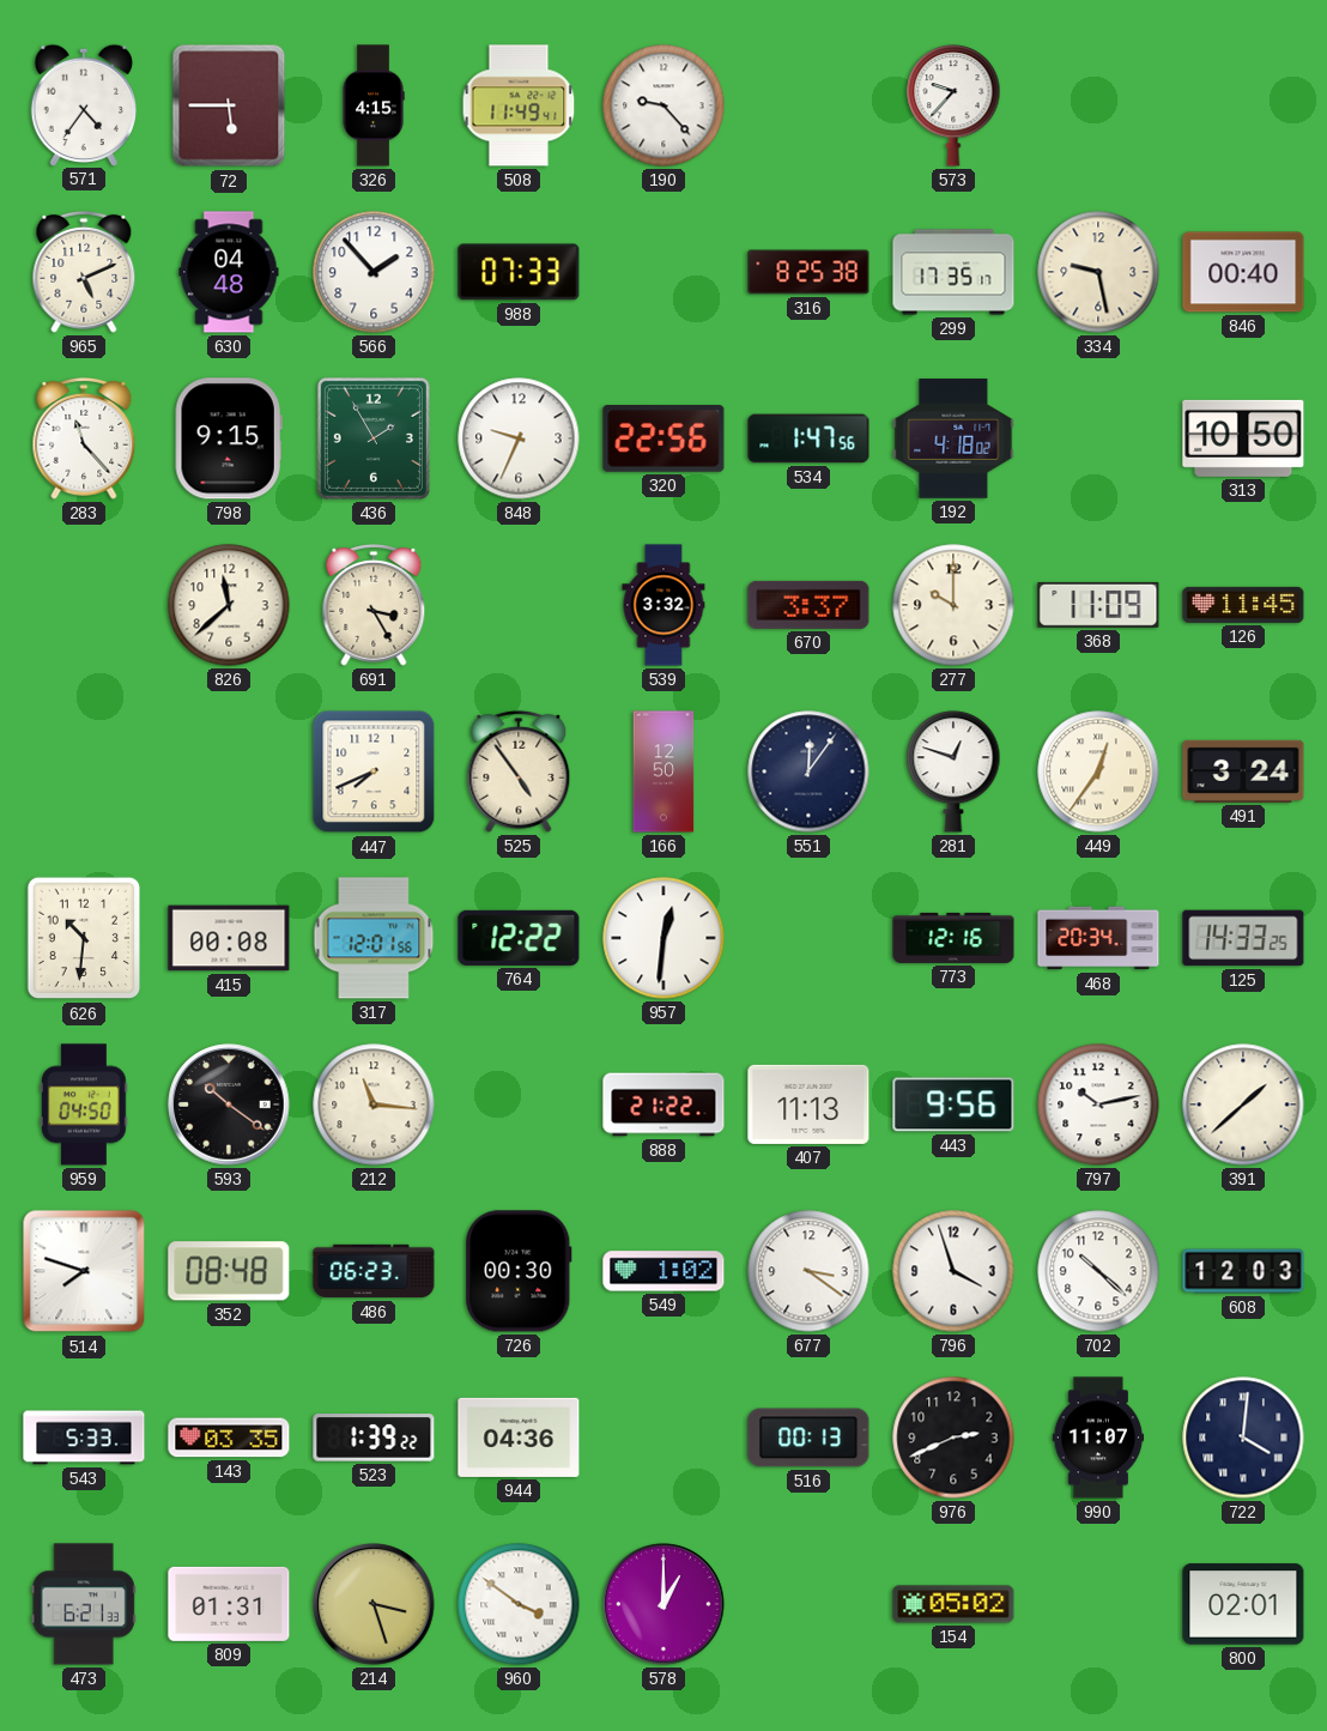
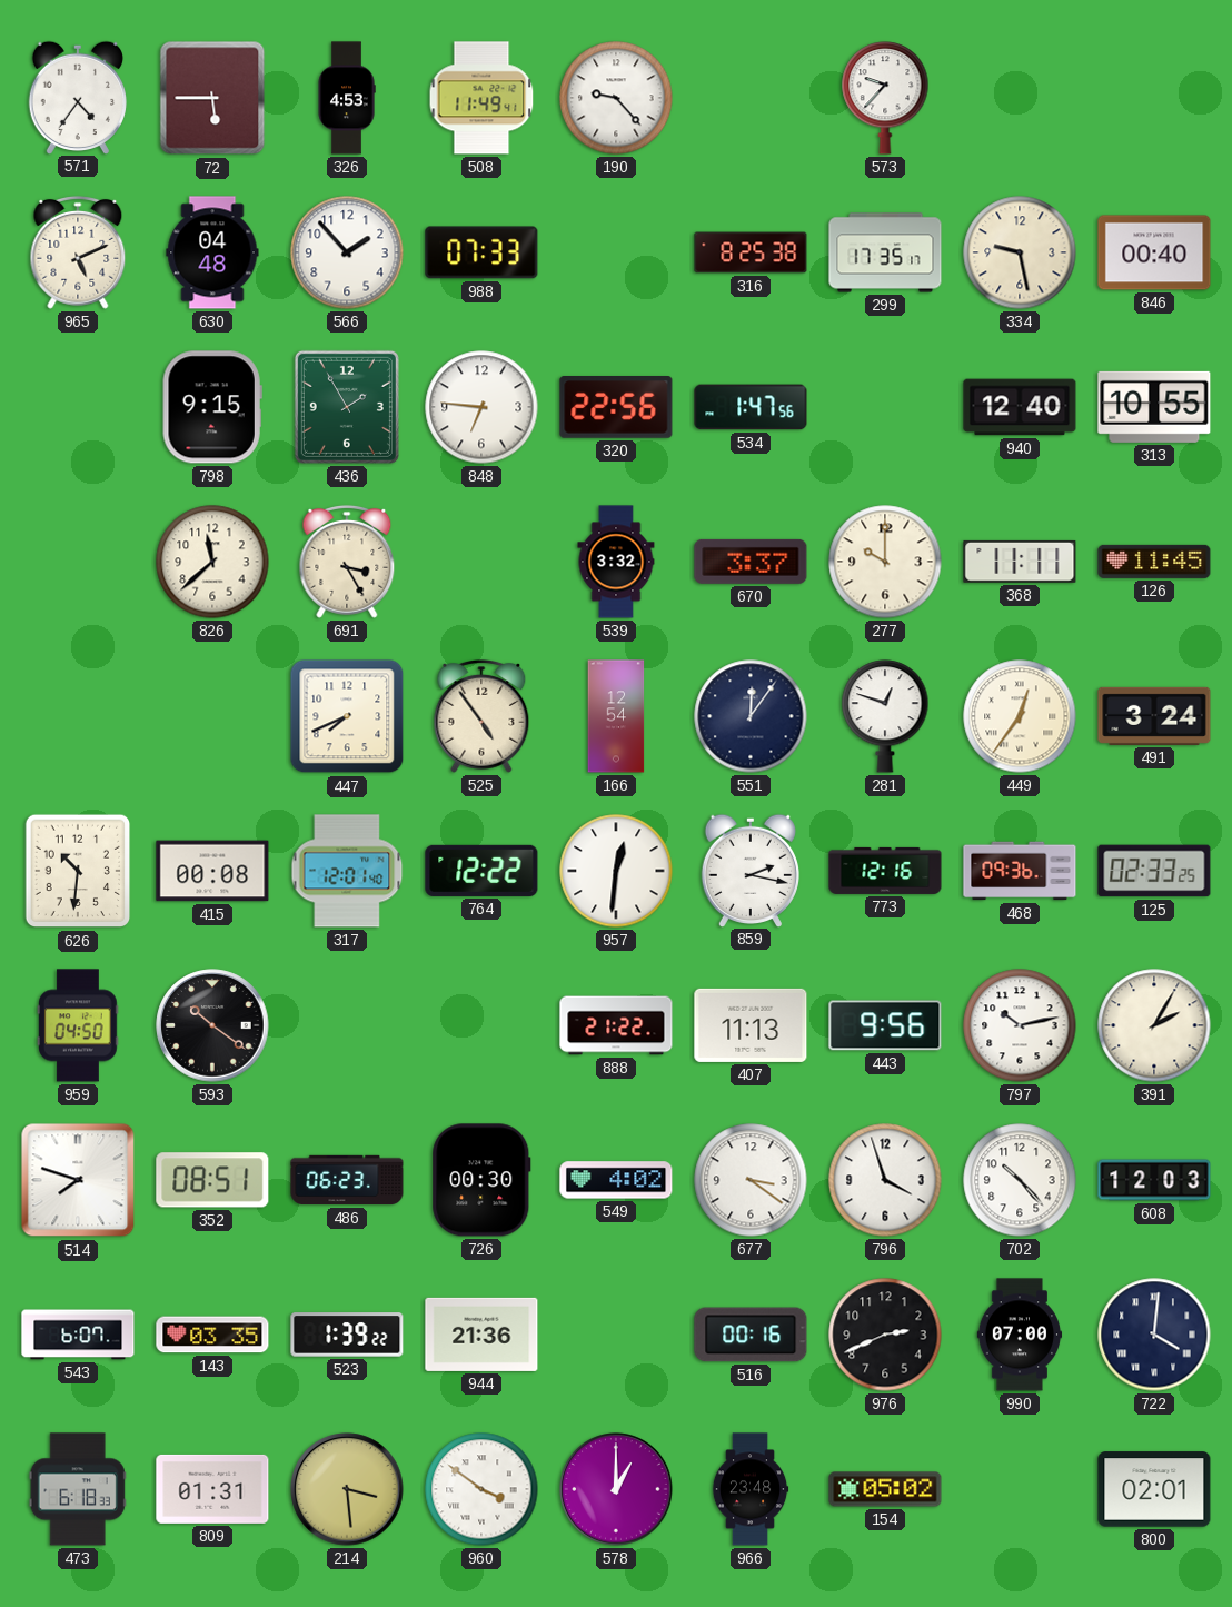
326: 4:15 -> 4:53 (347, 98)
283: 11:23 -> none (84, 438)
848: 9:34 -> 6:46 (481, 407)
192: 4:18 -> none (953, 438)
940: none -> 12:40 (1020, 407)
313: 10:50 -> 10:55 (1154, 407)
368: 11:09 -> 11:11 (1020, 562)
166: 12:50 -> 12:54 (616, 716)
317: 12:01:56 -> 12:01:40 (347, 871)
859: none -> 2:17 (749, 870)
468: 20:34 -> 09:36 (1020, 871)
125: 14:33 -> 02:33 (1154, 871)
212: 11:16 -> none (374, 1104)
391: 1:38 -> 2:05 (1154, 1025)
352: 08:48 -> 08:51 (212, 1180)
549: 1:02 -> 4:02 (616, 1180)
702: 10:22 -> 10:23 (1020, 1180)
543: 5:33 -> 6:07 (78, 1335)
944: 04:36 -> 21:36 (481, 1335)
516: 00:13 -> 00:16 (751, 1335)
990: 11:07 -> 07:00 (1020, 1335)
473: 6:21 -> 6:18 (78, 1489)
214: 3:27 -> 3:29 (347, 1489)
966: none -> 23:48 (751, 1489)
